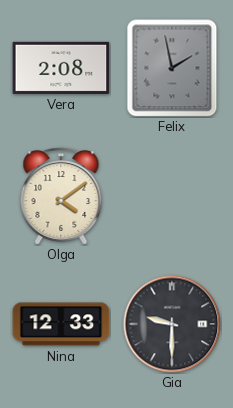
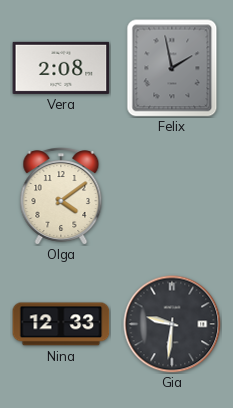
Gia: 9:30 -> 9:31 (172, 324)
